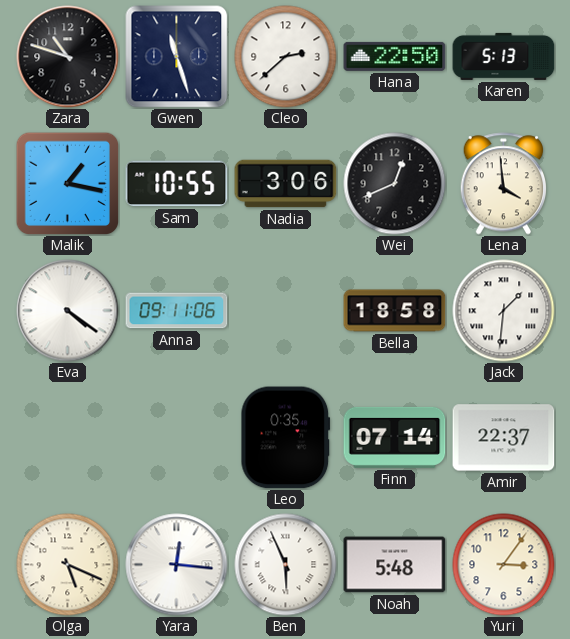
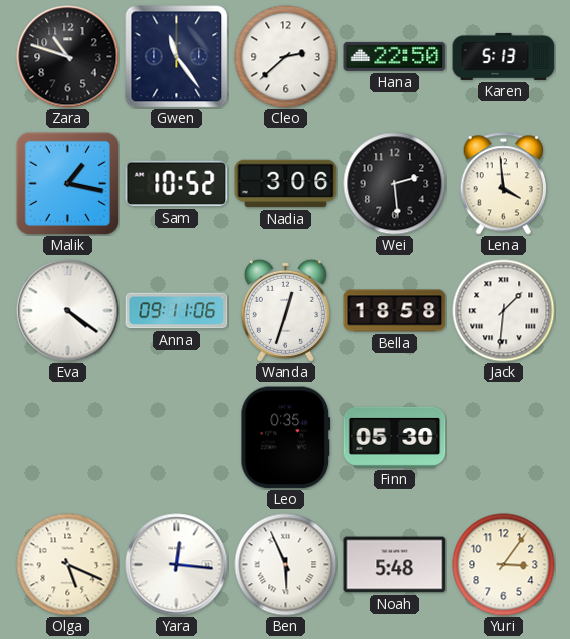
Gwen: 11:27 -> 11:24 (177, 57)
Sam: 10:55 -> 10:52 (177, 184)
Wei: 12:41 -> 2:29 (395, 184)
Wanda: none -> 12:33 (285, 310)
Finn: 07:14 -> 05:30 (395, 437)
Amir: 22:37 -> none (504, 438)
